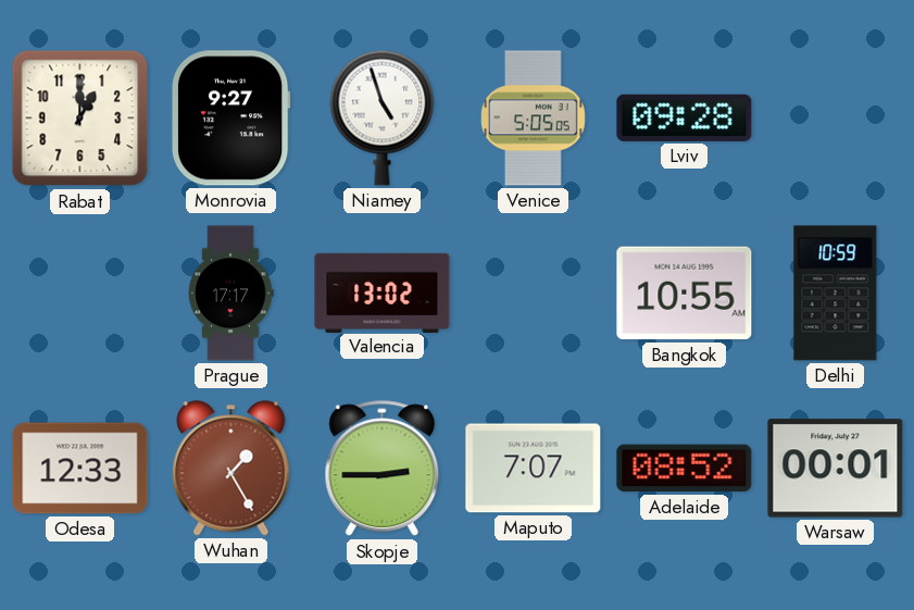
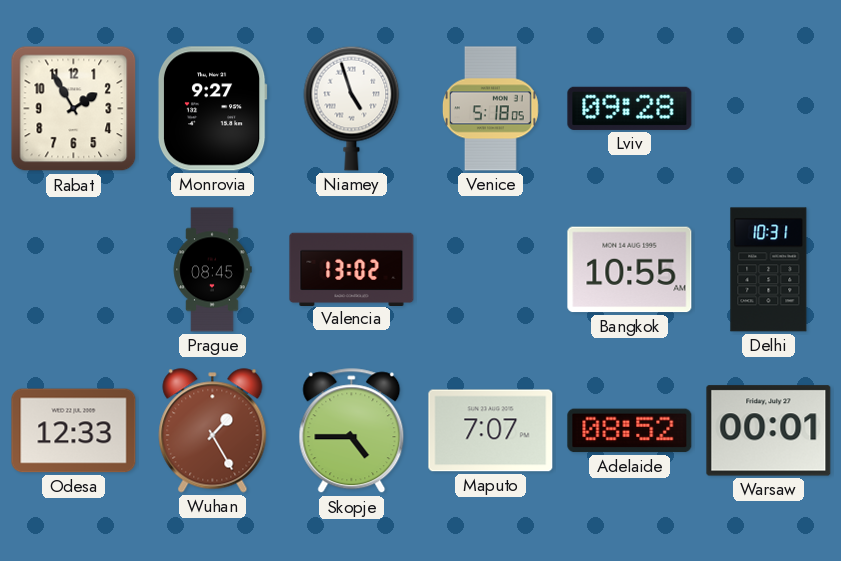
Rabat: 1:00 -> 1:55 (74, 109)
Venice: 5:05 -> 5:18 (490, 109)
Prague: 17:17 -> 08:45 (212, 270)
Delhi: 10:59 -> 10:31 (769, 270)
Skopje: 2:45 -> 4:45 (352, 431)
